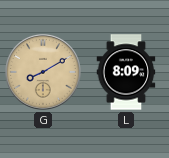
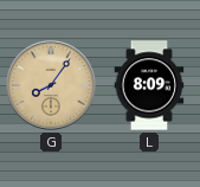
G: 8:10 -> 8:06 (51, 85)
